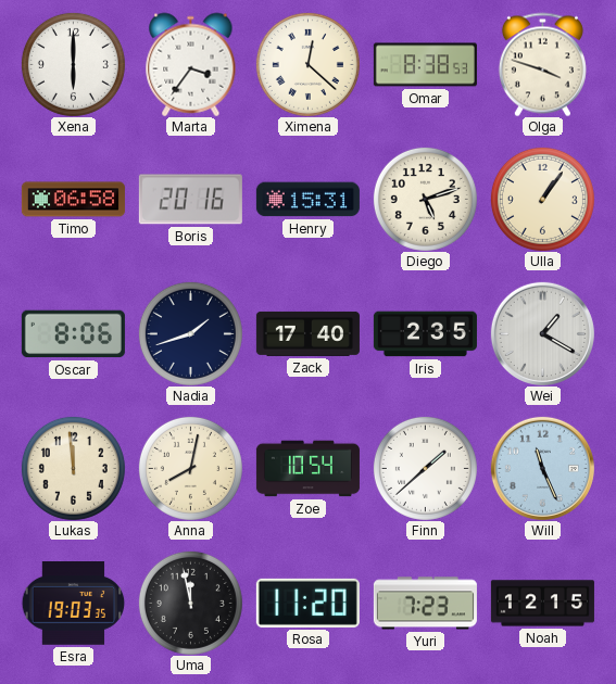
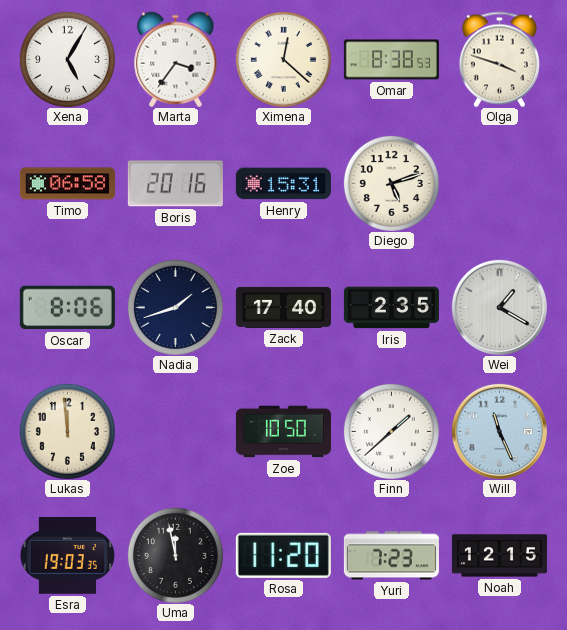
Xena: 6:00 -> 5:05 (67, 59)
Ulla: 1:06 -> none (542, 199)
Anna: 8:02 -> none (190, 468)
Zoe: 10:54 -> 10:50 (283, 432)
